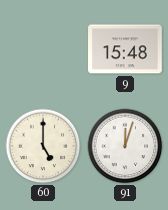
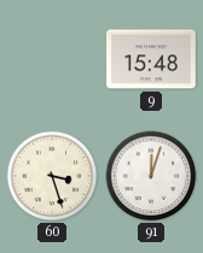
60: 5:00 -> 3:27 (52, 176)
